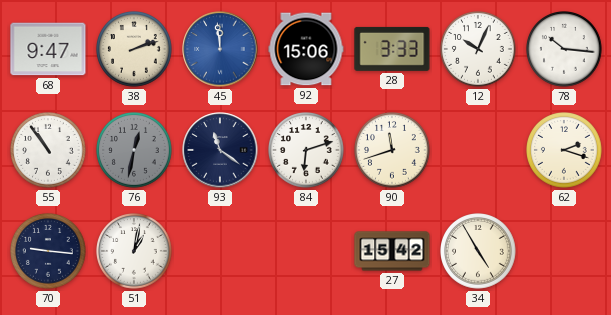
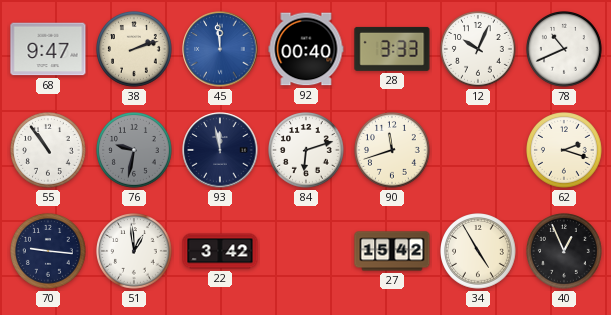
92: 15:06 -> 00:40 (306, 49)
78: 10:16 -> 10:41 (565, 50)
76: 12:32 -> 9:32 (135, 151)
93: 11:21 -> 11:58 (220, 150)
51: 1:02 -> 12:59 (135, 252)
22: none -> 3:42 (220, 251)
40: none -> 12:56 (565, 252)
